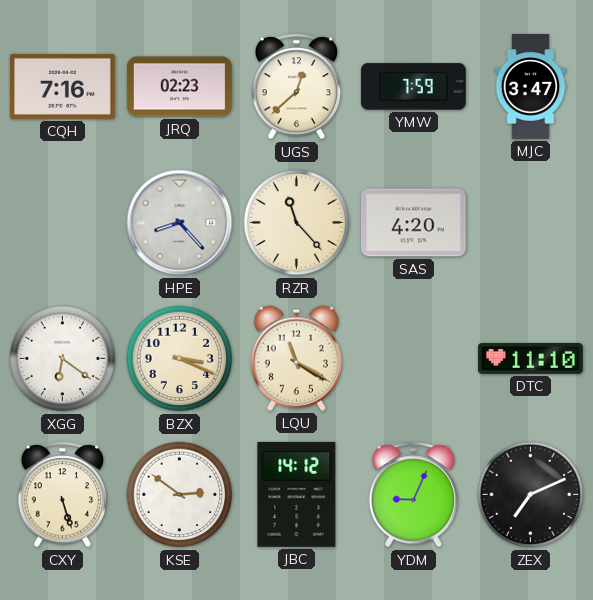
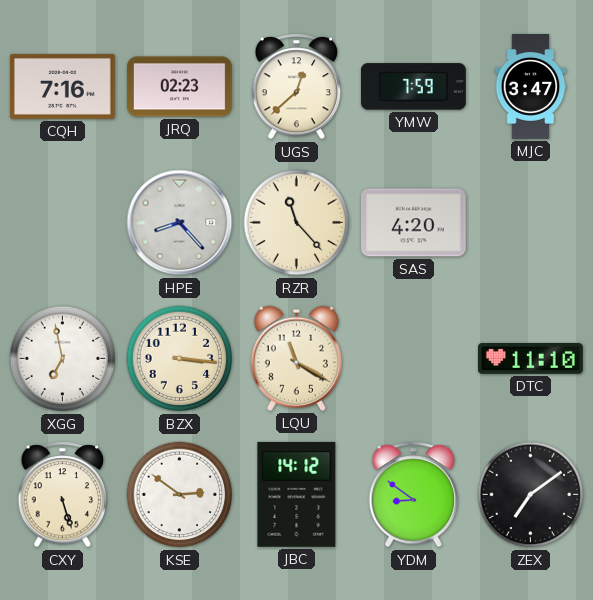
XGG: 6:21 -> 6:58 (63, 359)
BZX: 3:19 -> 3:16 (180, 359)
YDM: 9:04 -> 8:51 (414, 495)
ZEX: 7:11 -> 7:09 (531, 495)
